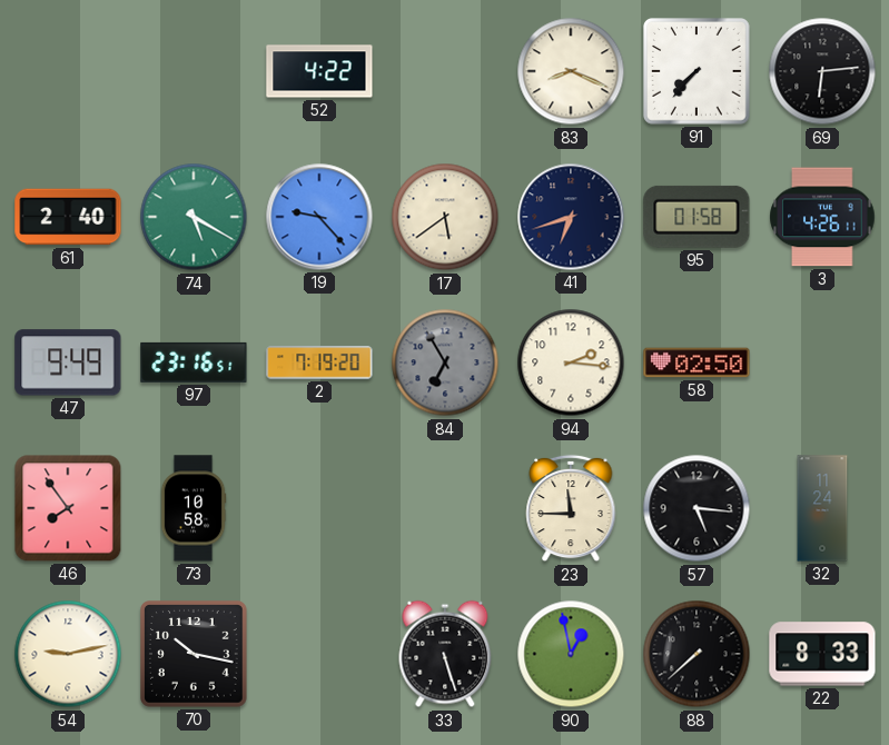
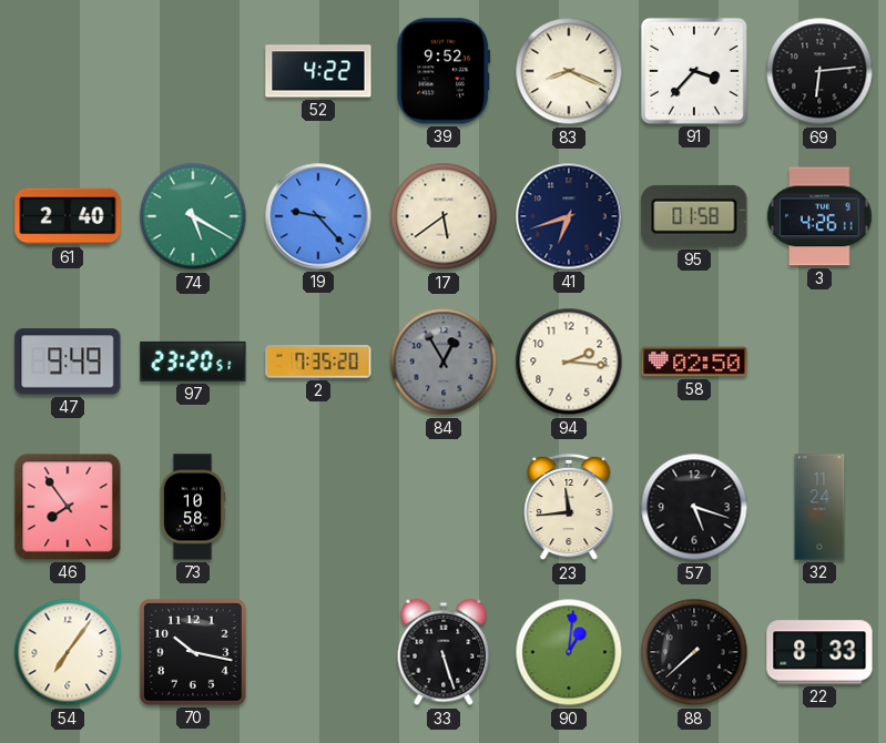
39: none -> 9:52 (444, 71)
91: 7:37 -> 3:37 (695, 72)
97: 23:16 -> 23:20 (193, 362)
2: 7:19 -> 7:35 (318, 362)
84: 6:55 -> 12:55 (444, 362)
23: 11:45 -> 11:44 (569, 507)
57: 5:16 -> 5:18 (694, 507)
54: 9:13 -> 7:06 (68, 652)
90: 12:58 -> 1:01 (569, 652)
